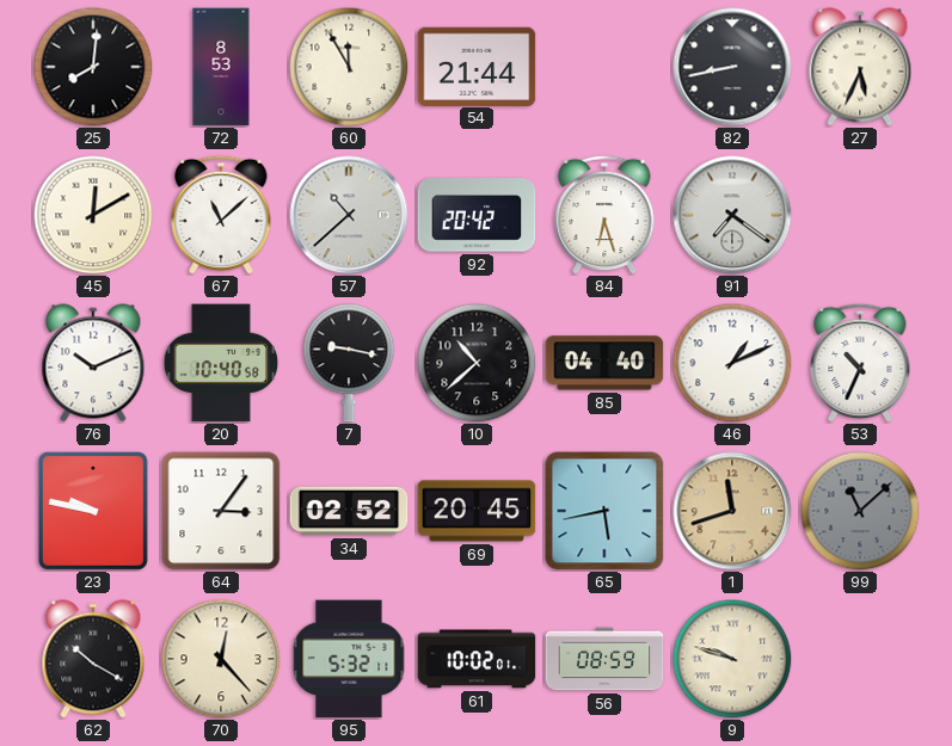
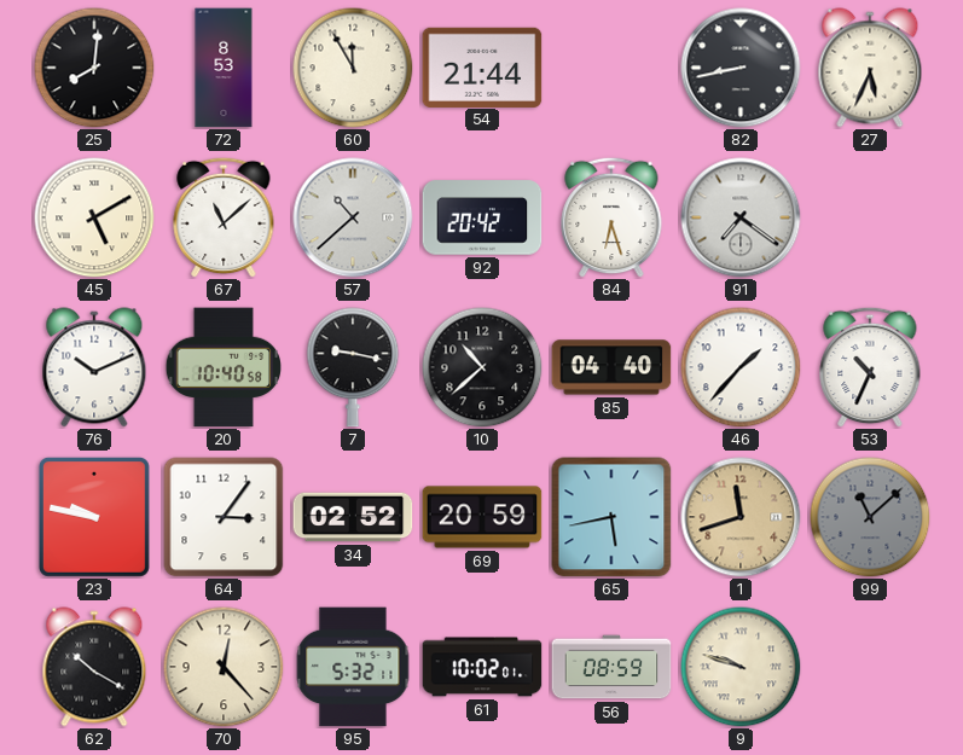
45: 12:10 -> 5:10 (94, 217)
46: 1:11 -> 1:37 (741, 367)
69: 20:45 -> 20:59 (482, 517)
